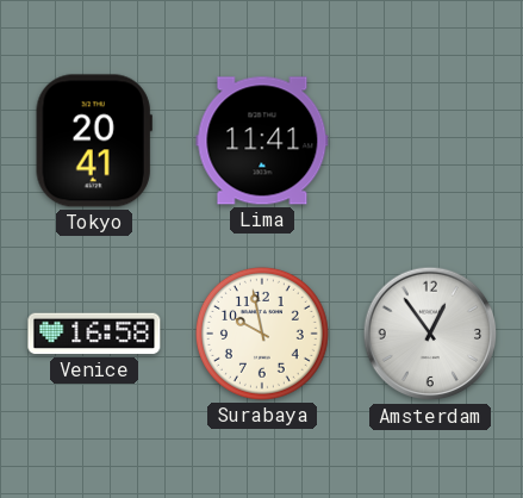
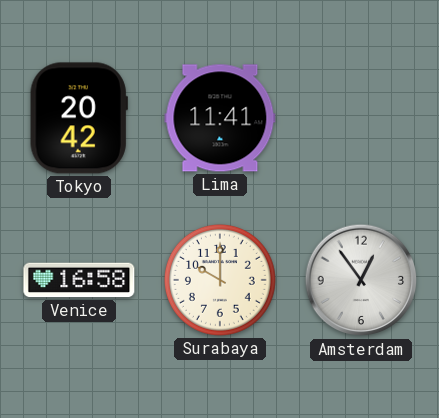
Tokyo: 20:41 -> 20:42 (79, 118)
Surabaya: 9:58 -> 10:00 (220, 280)
